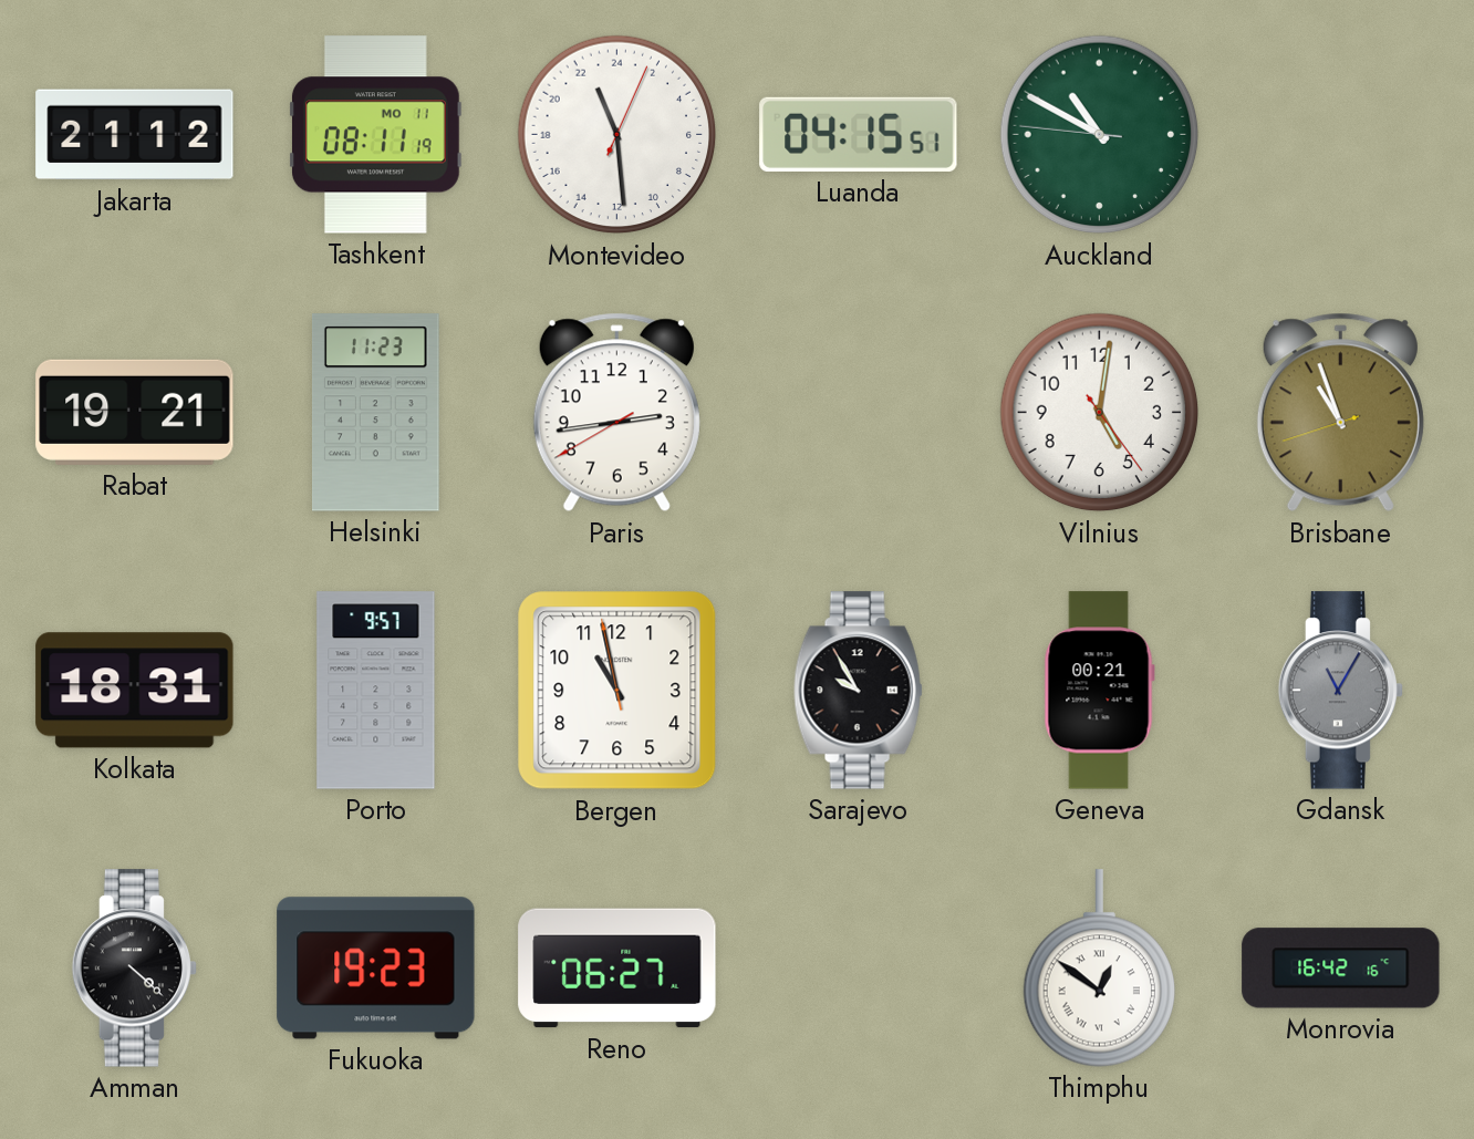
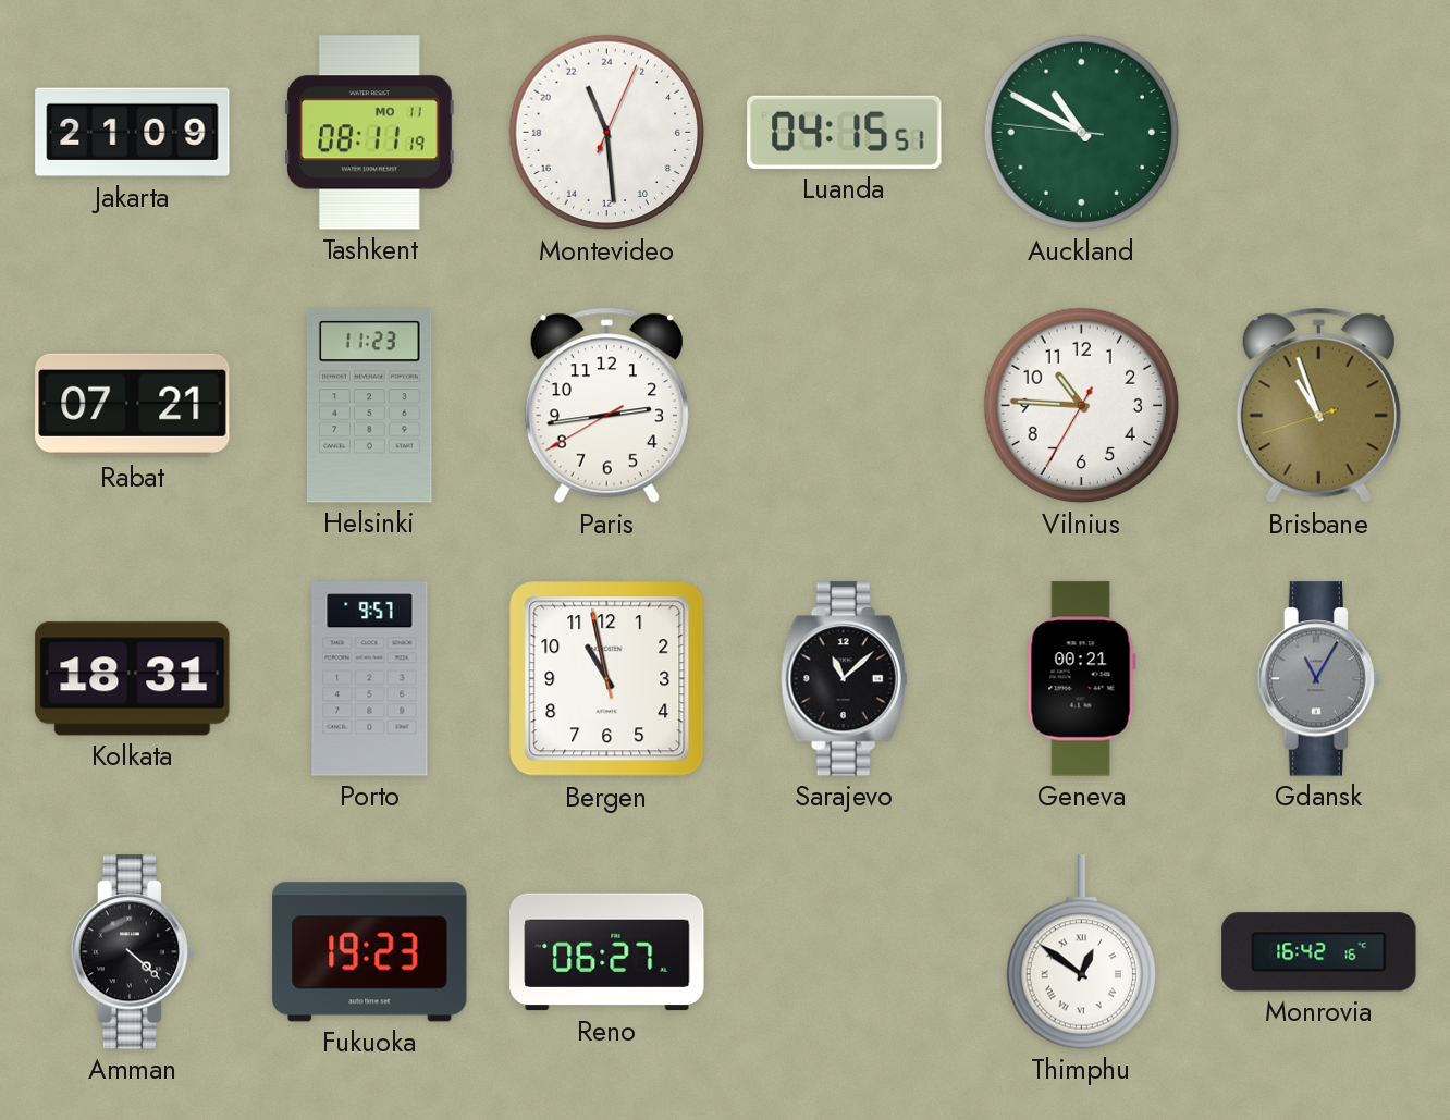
Jakarta: 21:12 -> 21:09 (133, 133)
Rabat: 19:21 -> 07:21 (133, 405)
Vilnius: 5:01 -> 10:45 (1082, 406)
Sarajevo: 9:55 -> 11:08 (844, 679)
